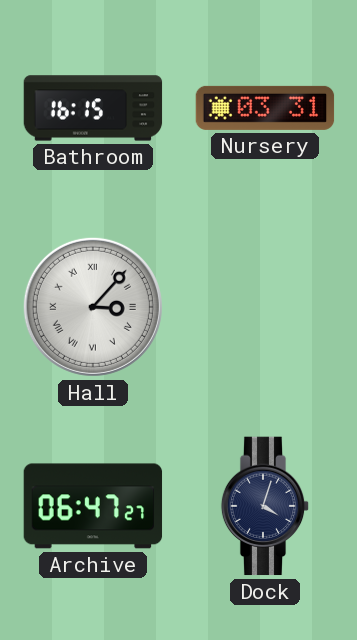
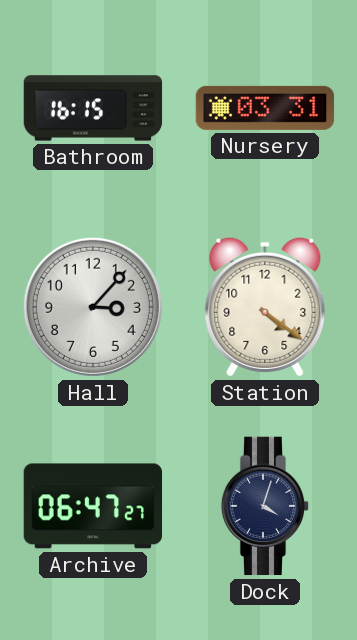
Hall numerals: Roman -> Arabic (93, 307)
Station: none -> 4:21 (265, 307)
